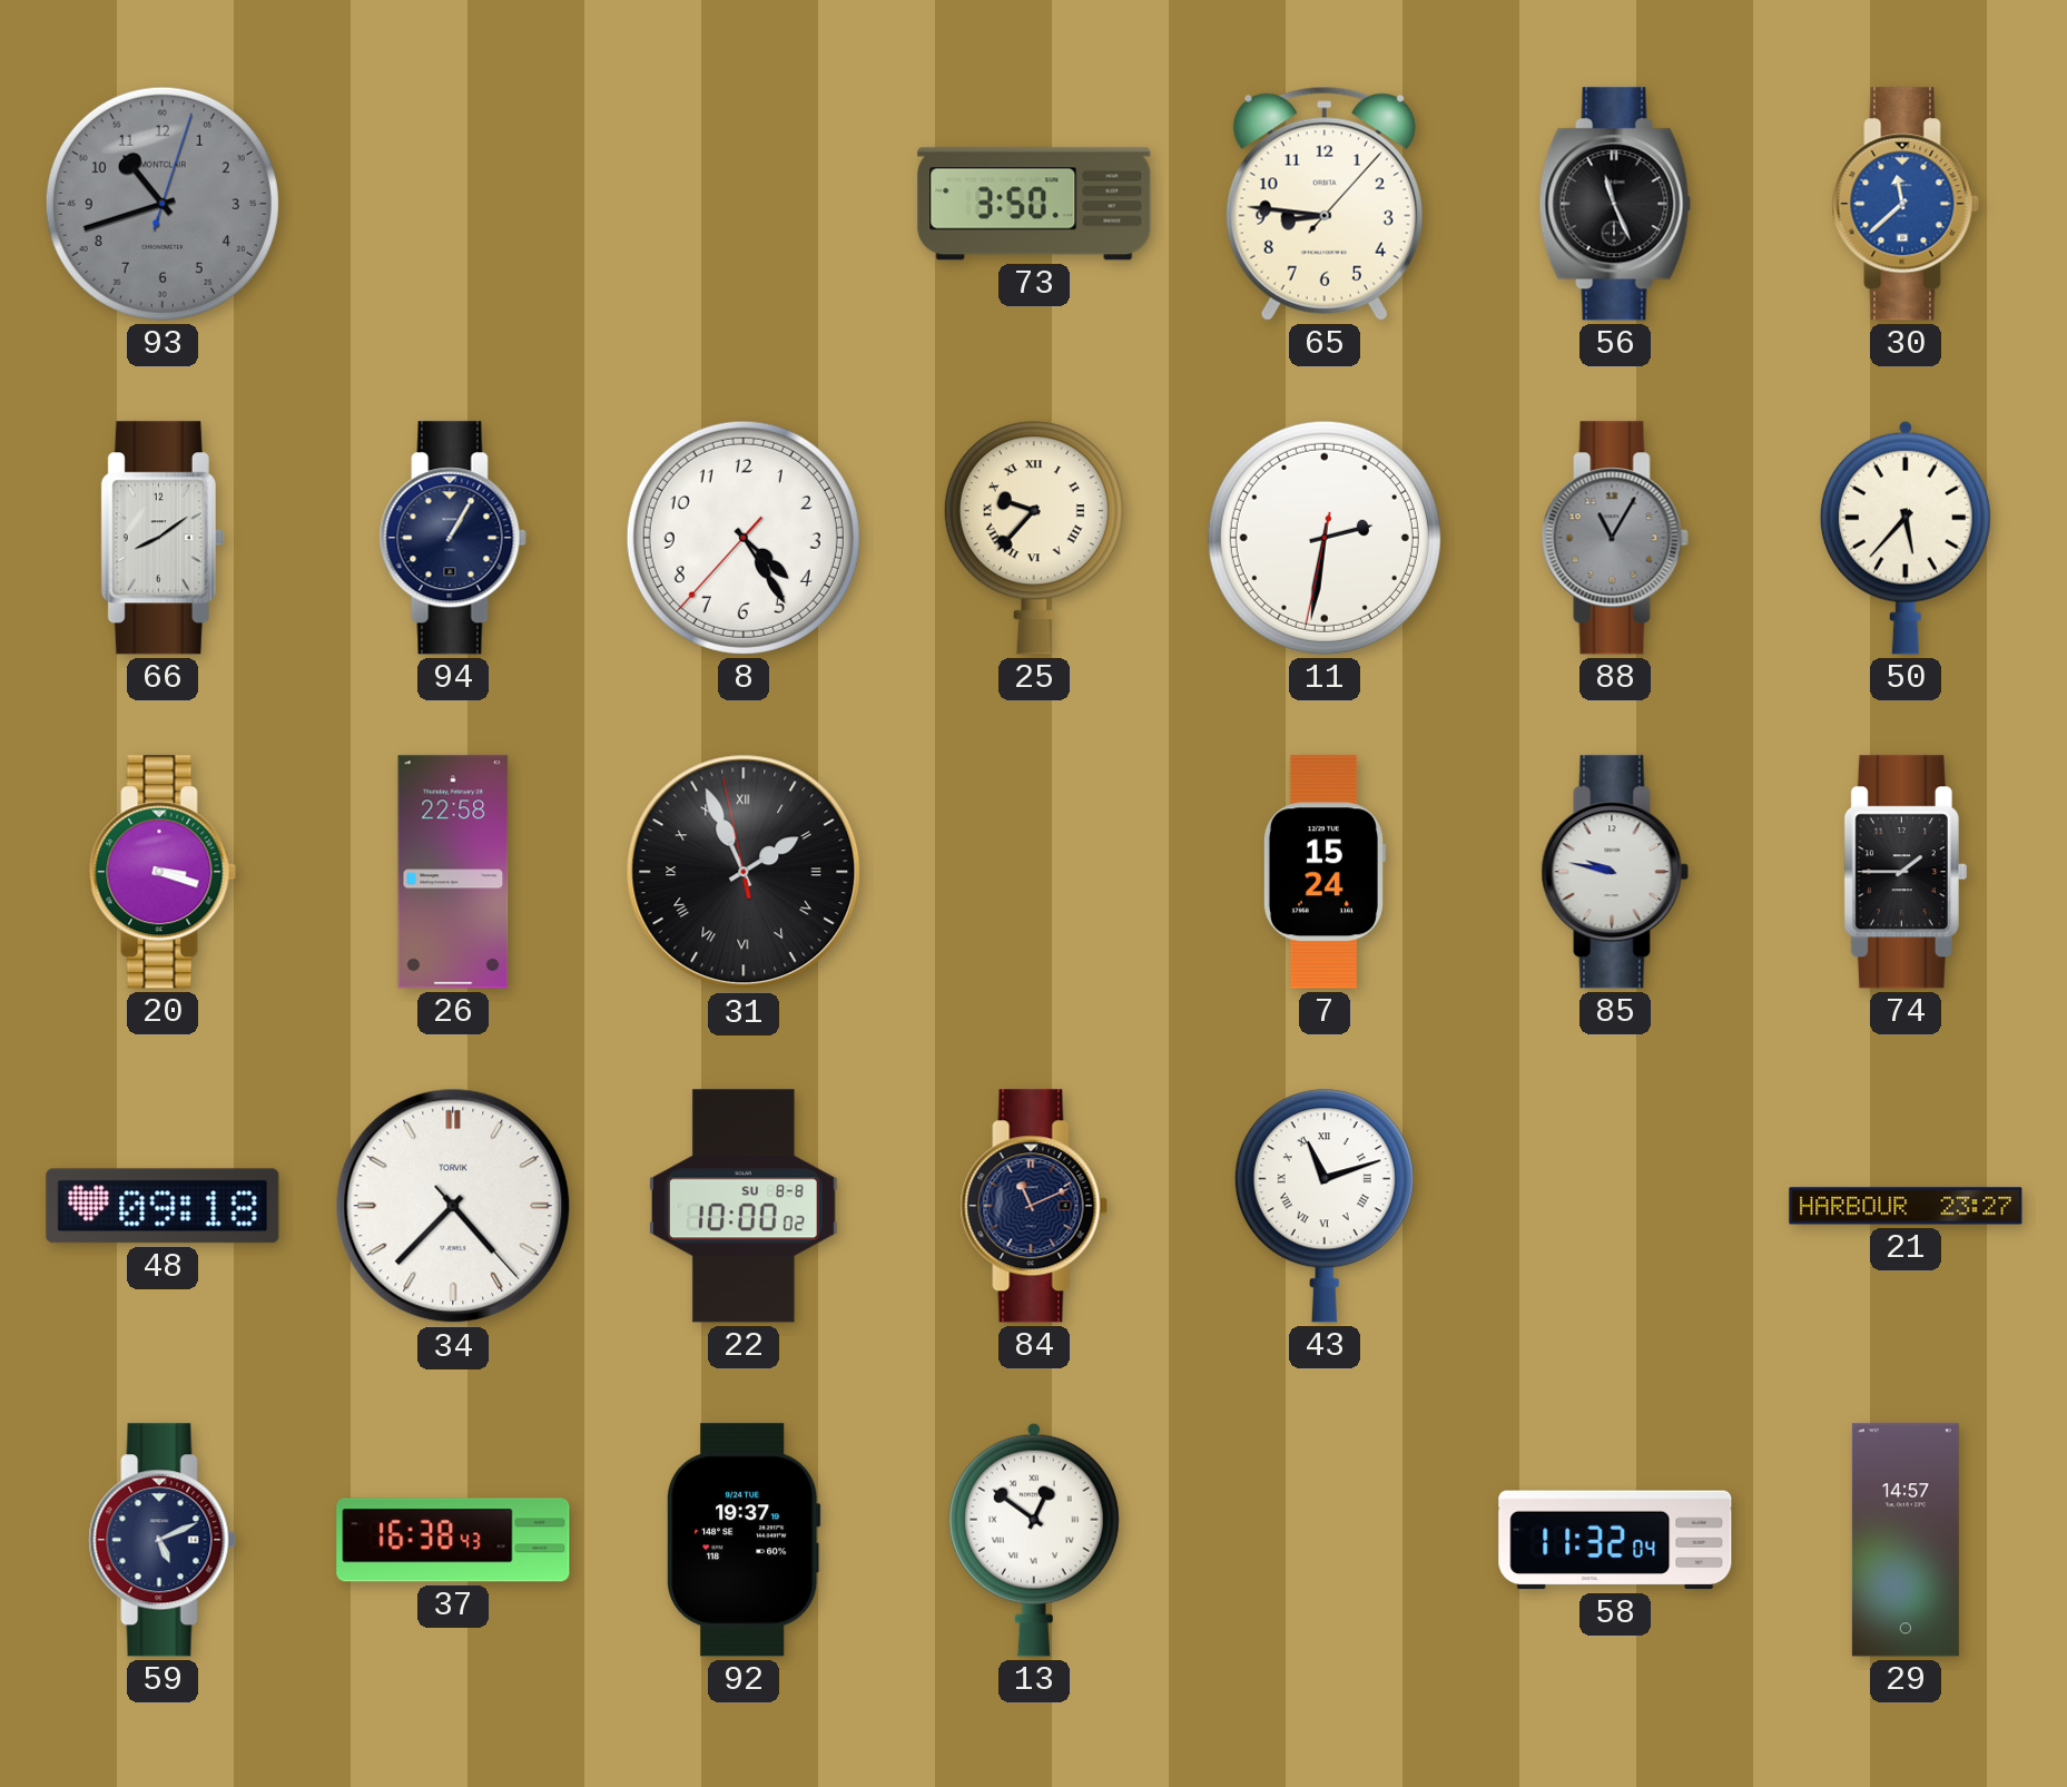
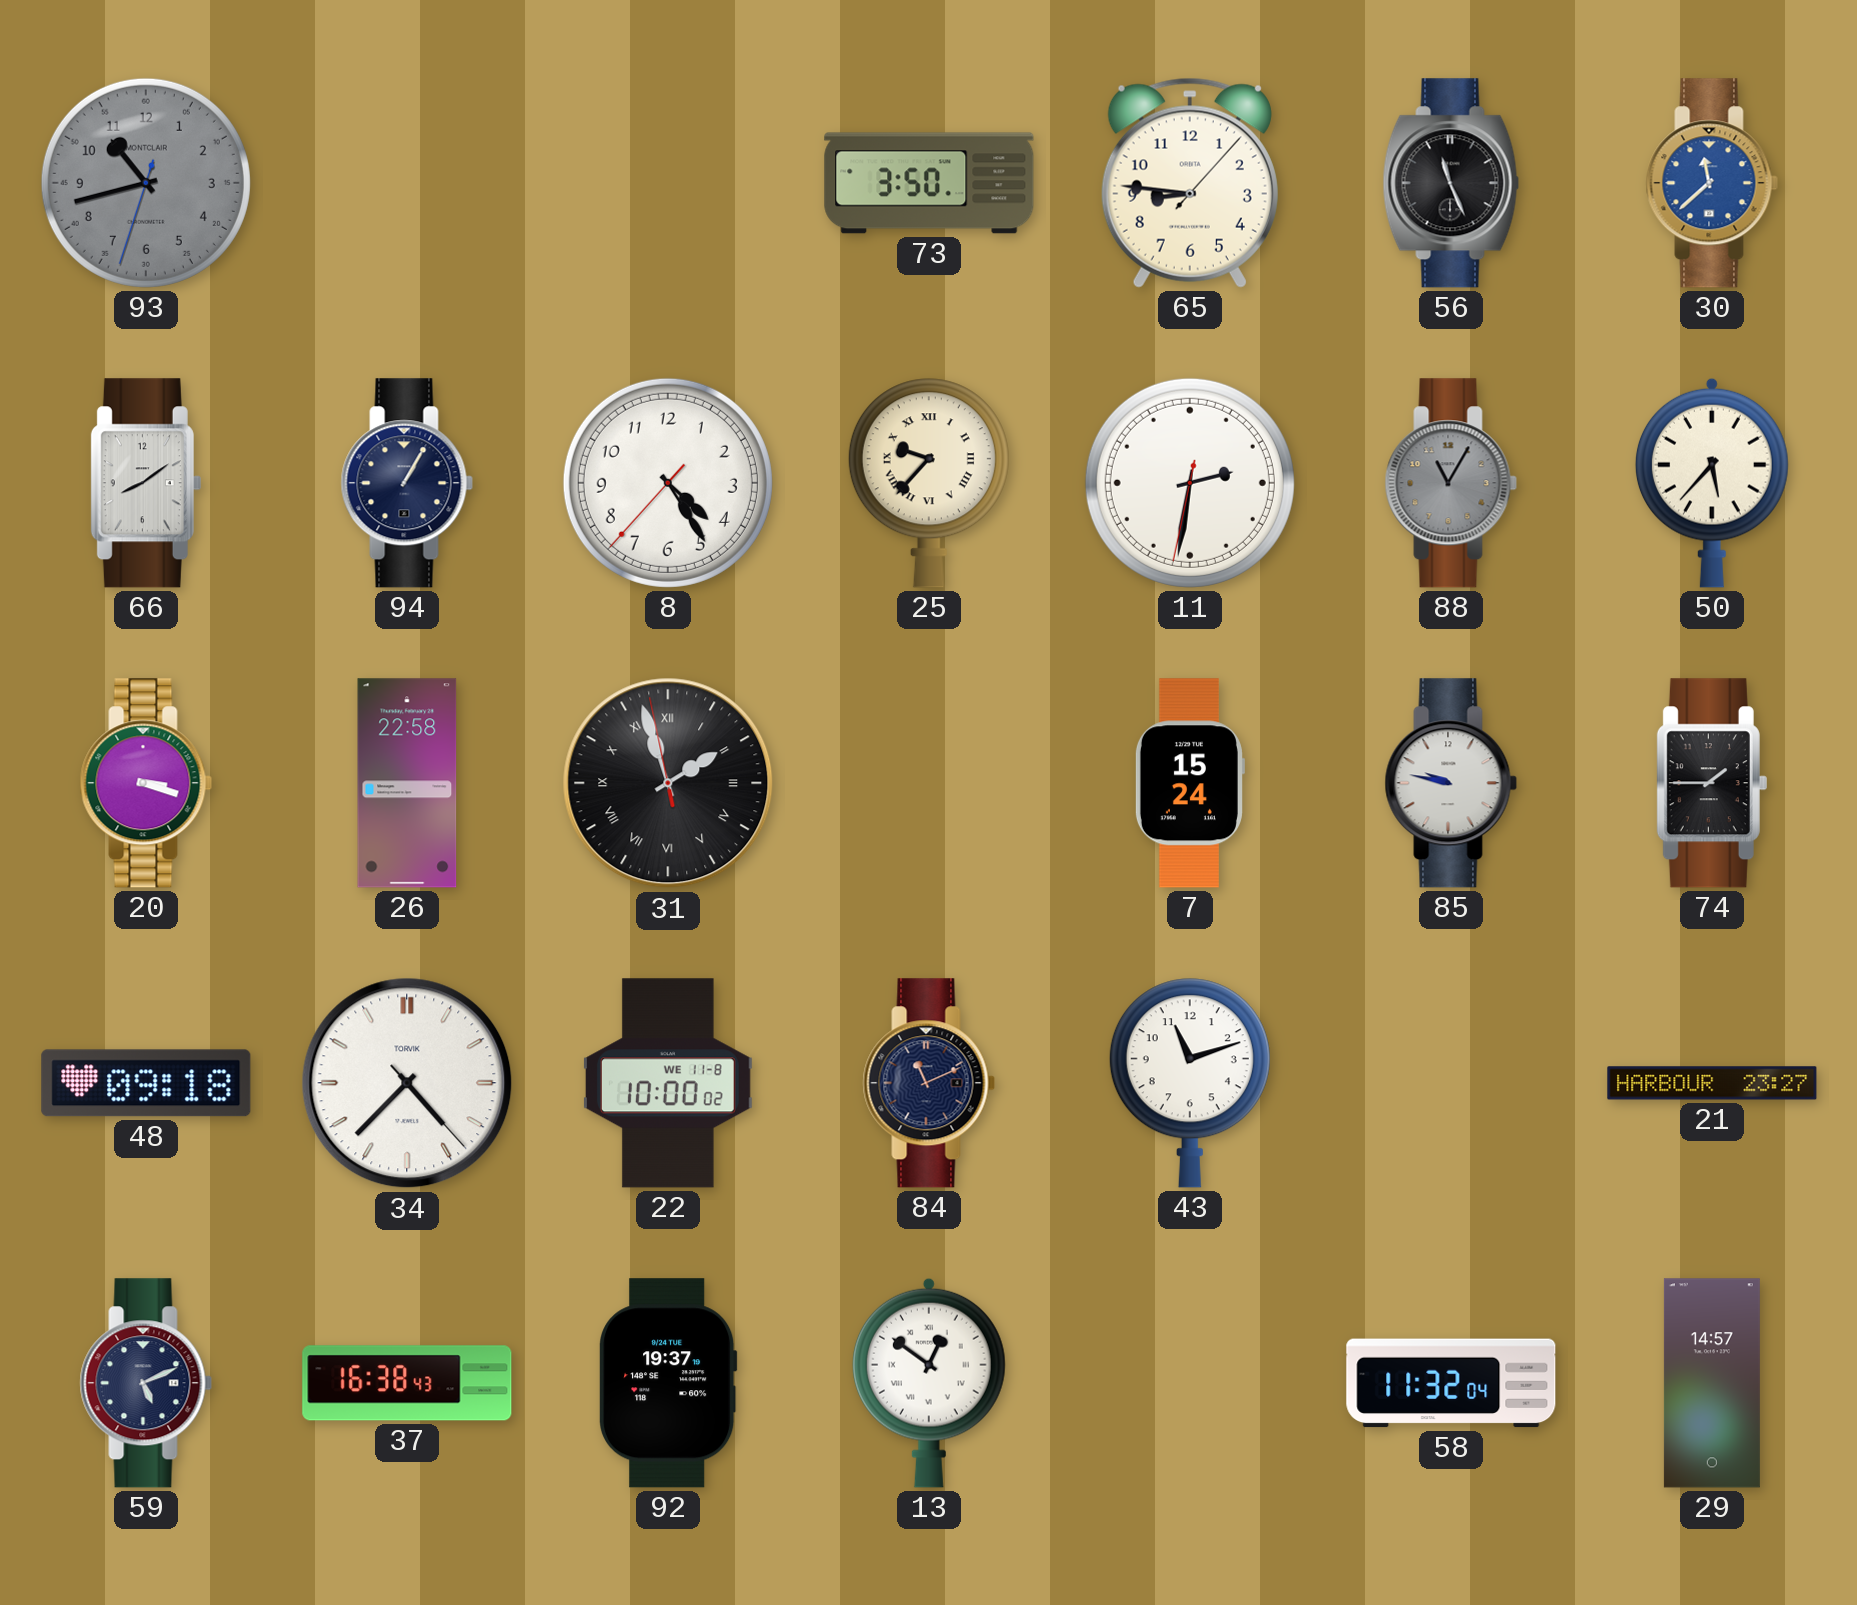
93: 10:42:03 -> 10:42:33 (146, 183)
31: 1:55 -> 1:56 (668, 783)
22 date: SU 8-8 -> WE 11-8 (668, 1083)
43 numerals: Roman -> Arabic (1190, 1083)
